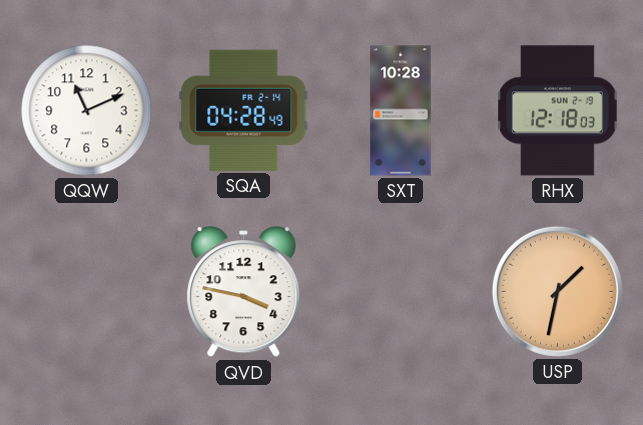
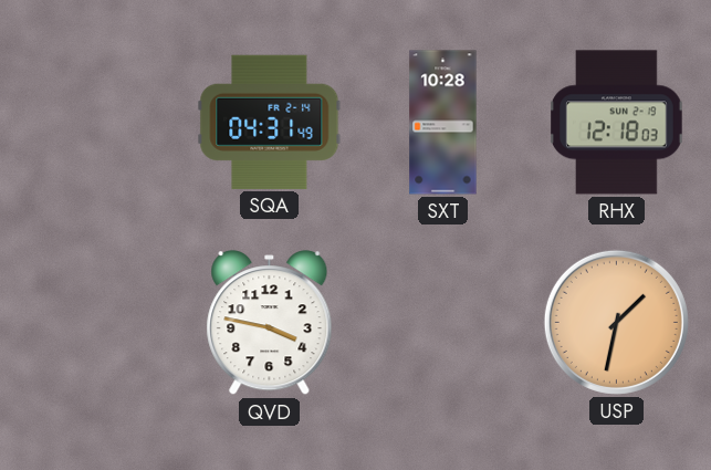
QQW: 11:11 -> none (87, 111)
SQA: 04:28 -> 04:31 (270, 122)
